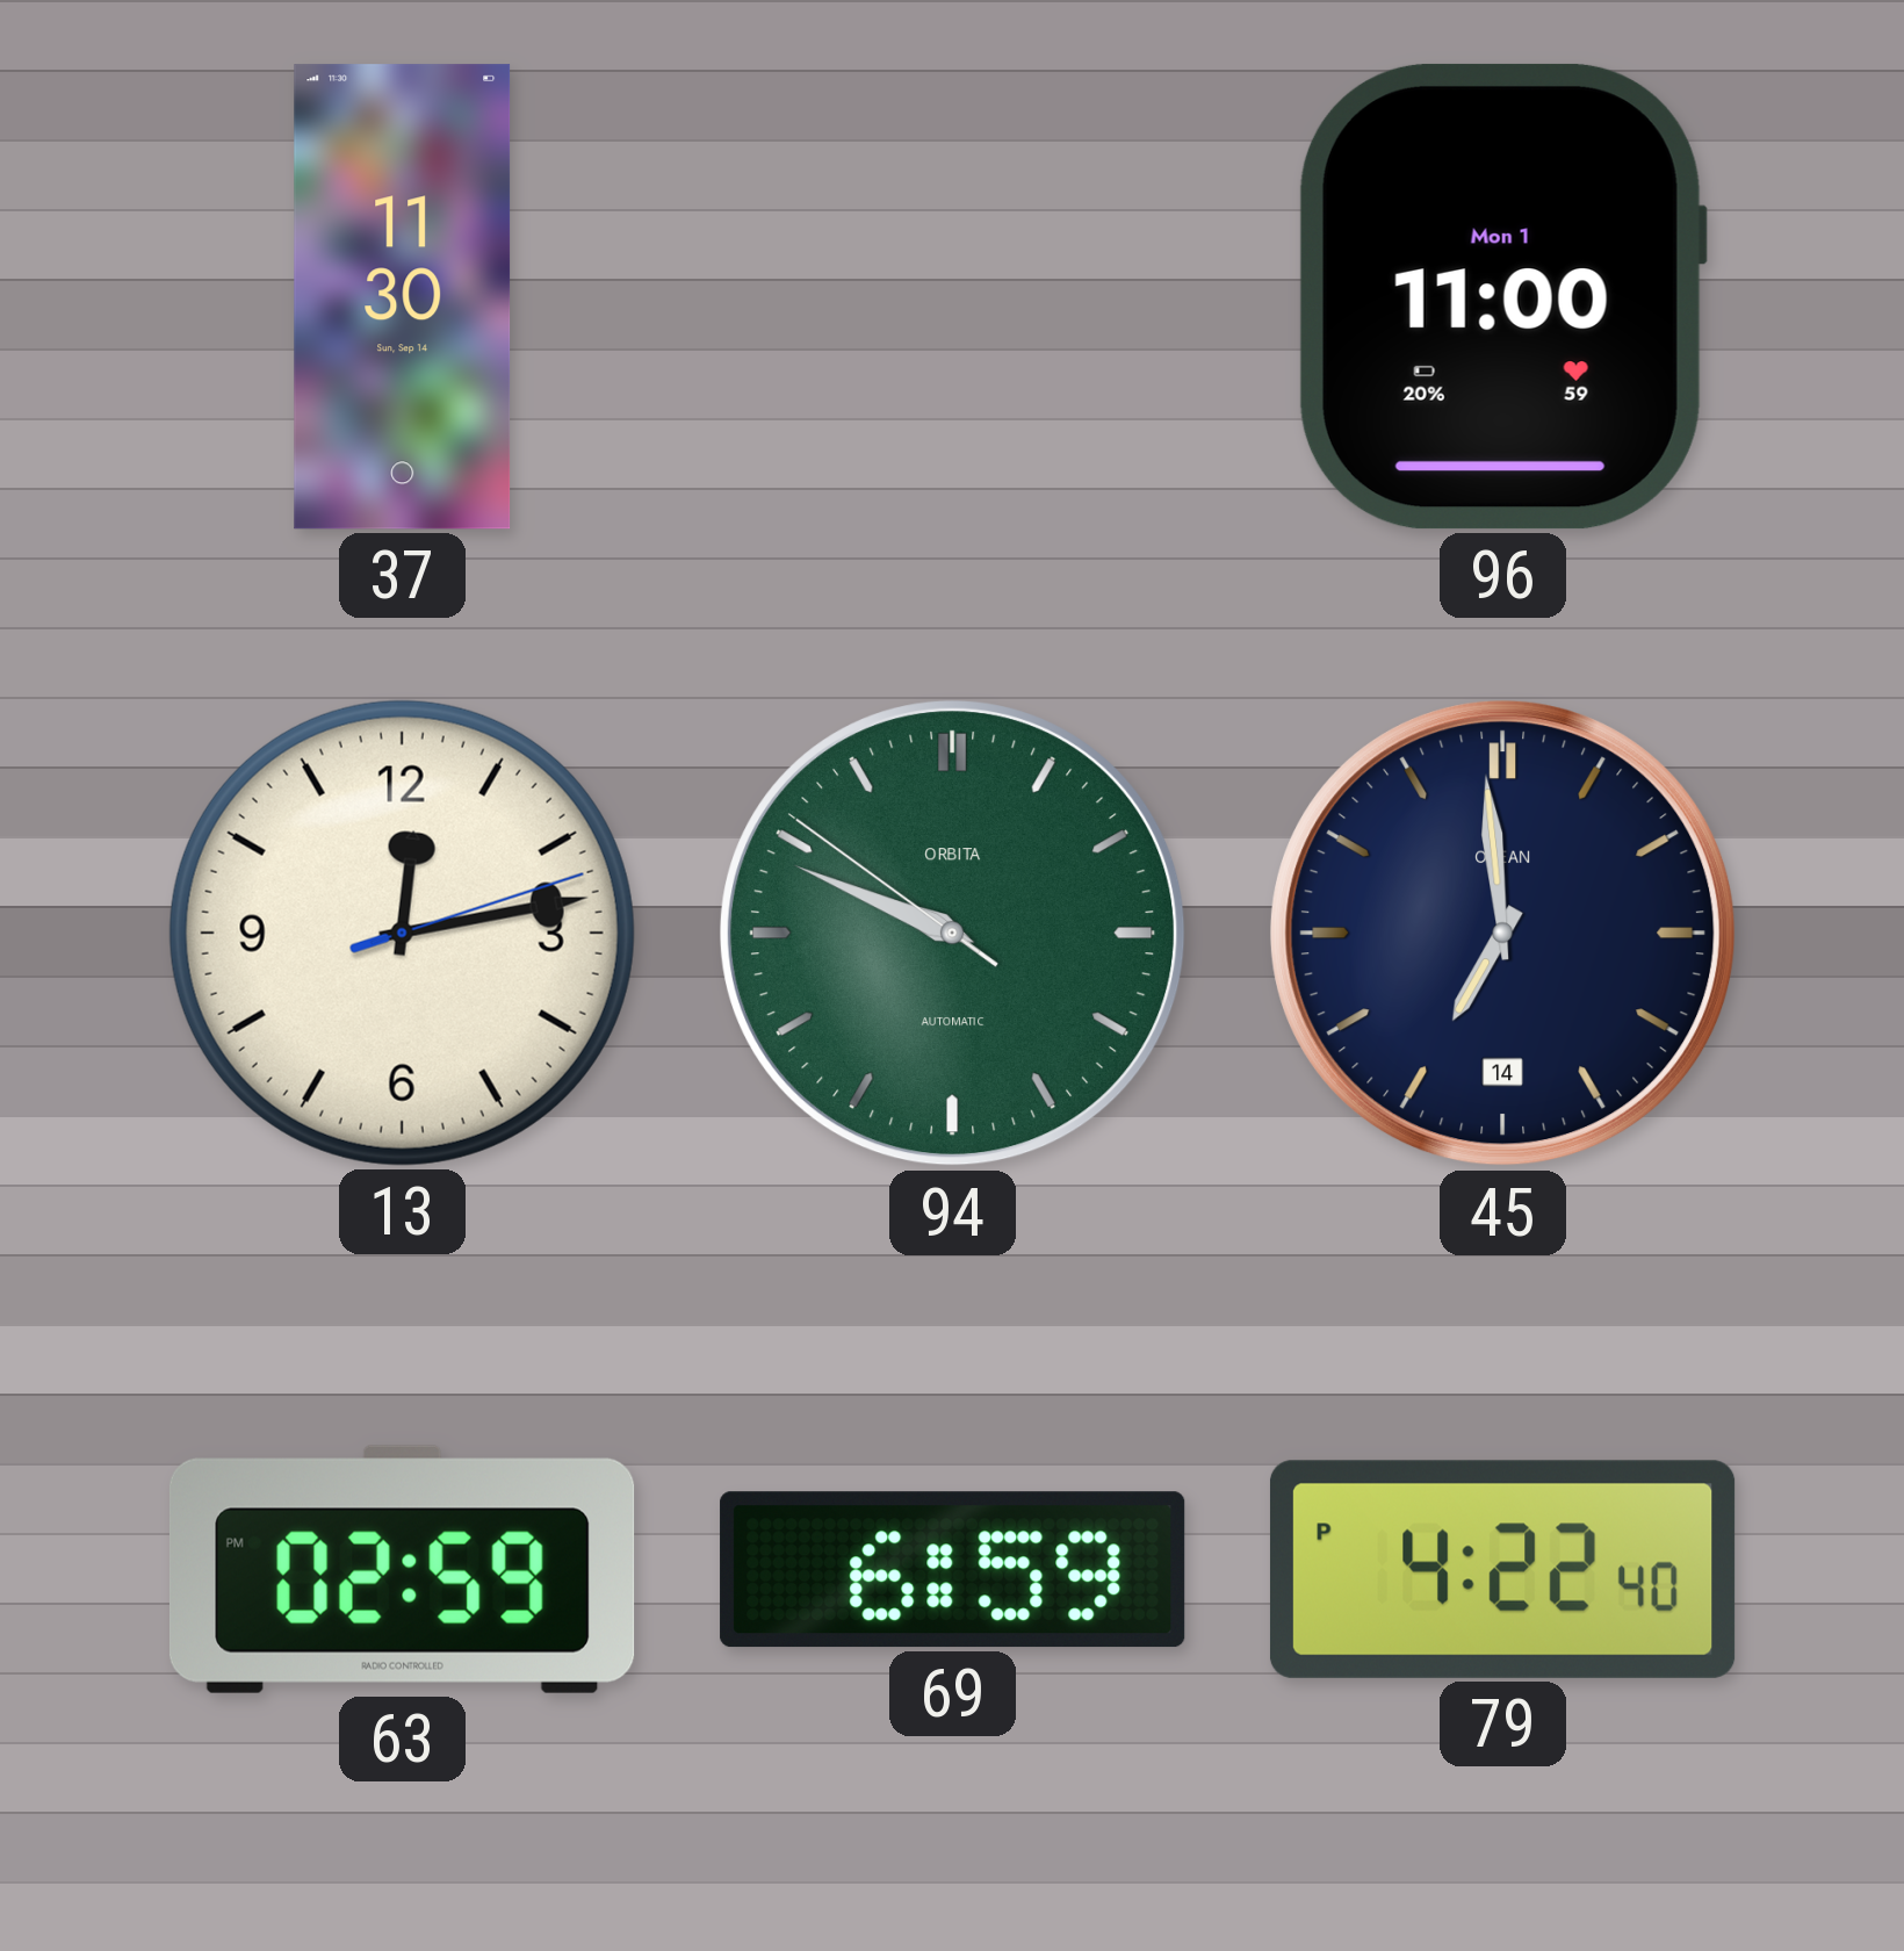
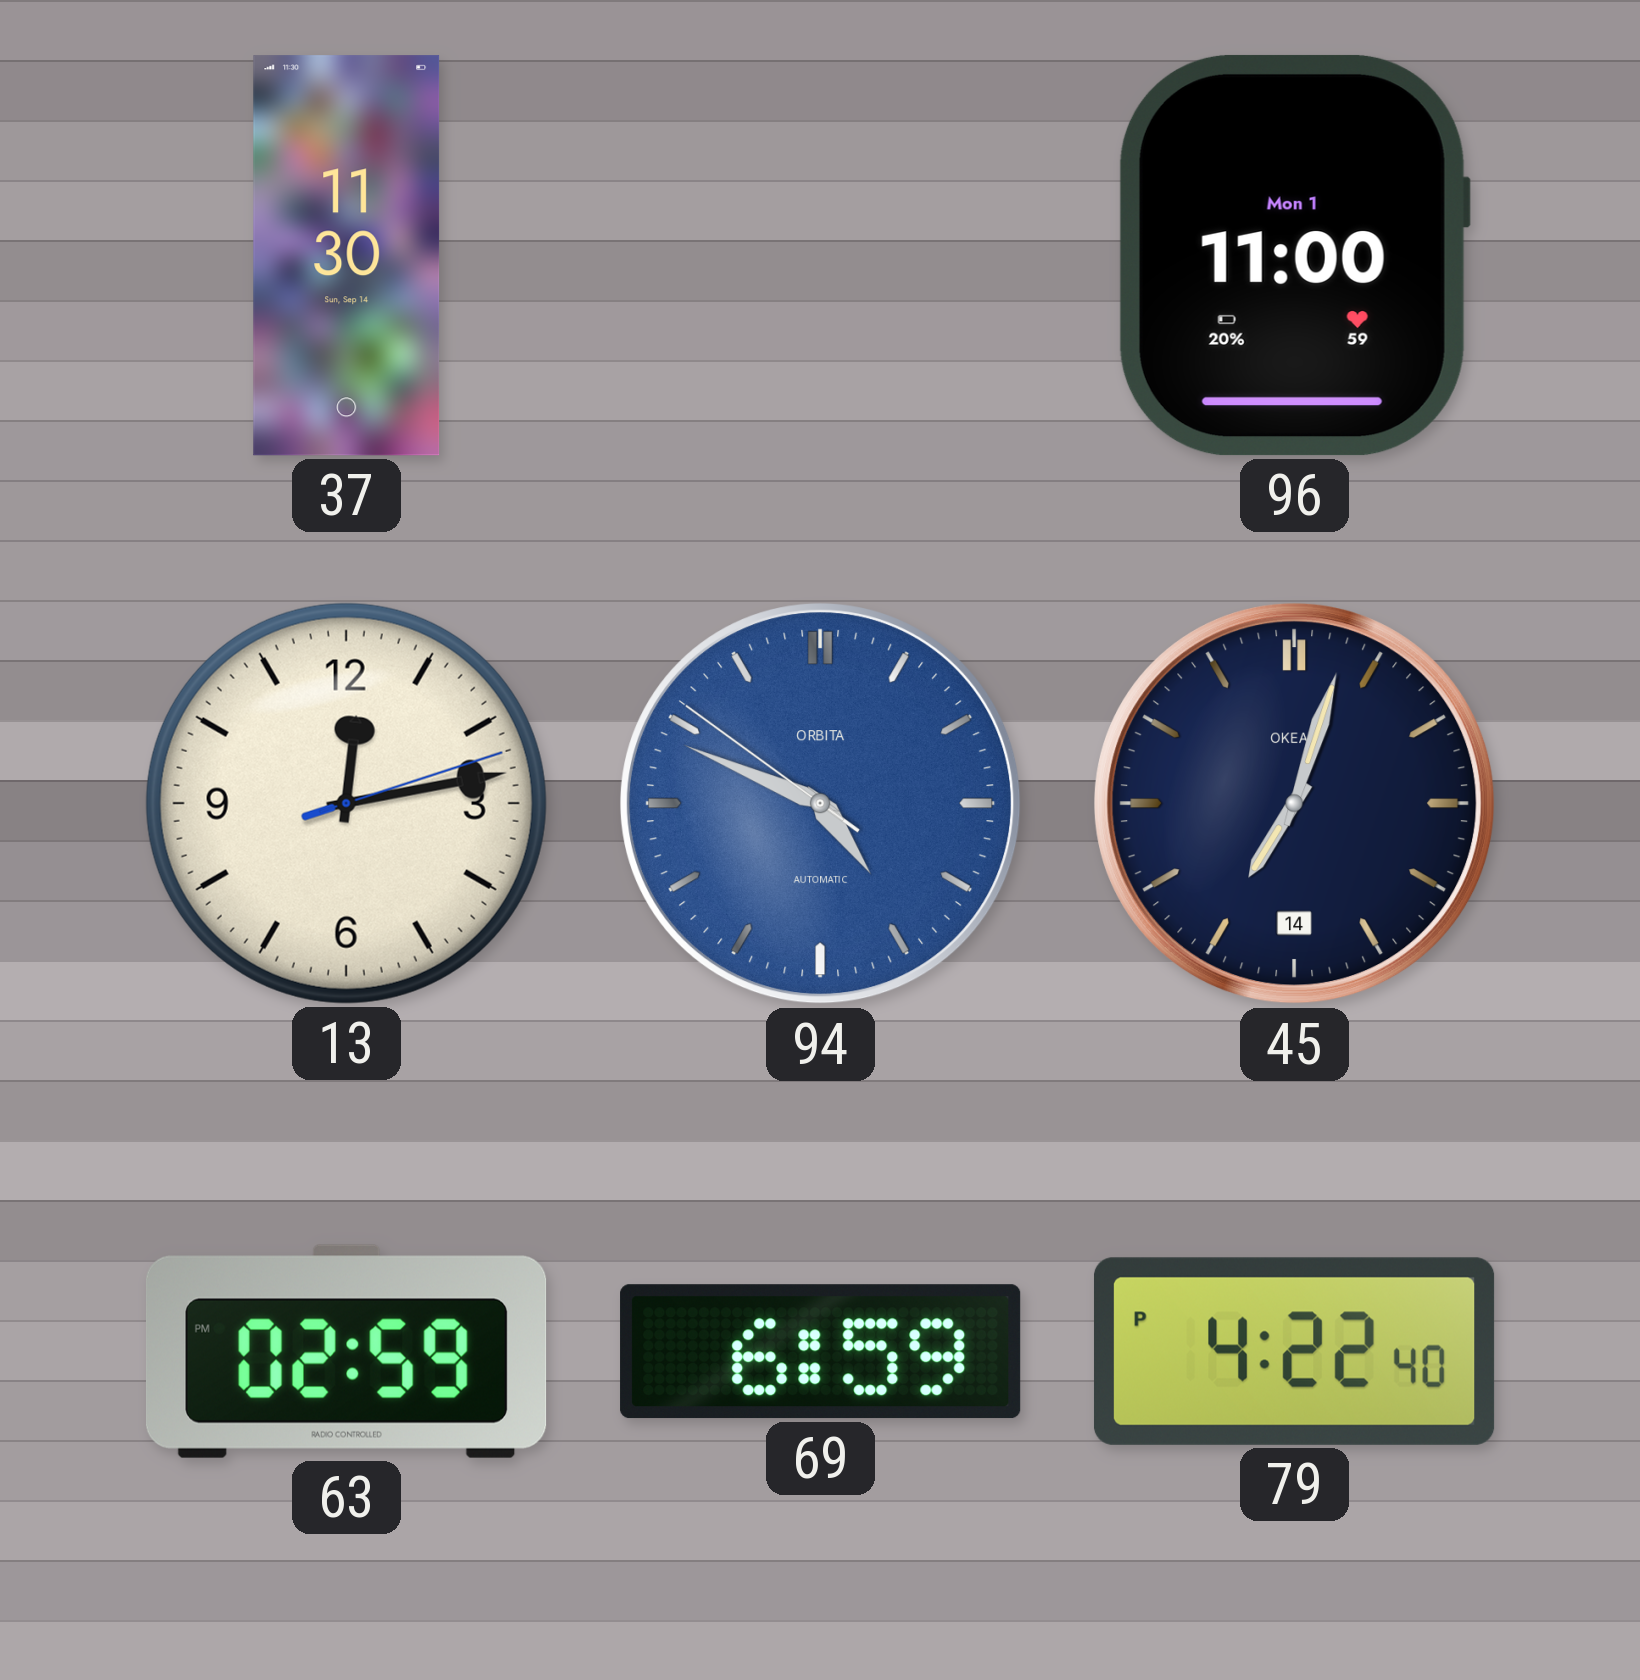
94: 9:48 -> 4:48 (821, 804)
94 dial: green -> blue (821, 804)
45: 6:59 -> 7:03 (1295, 804)
